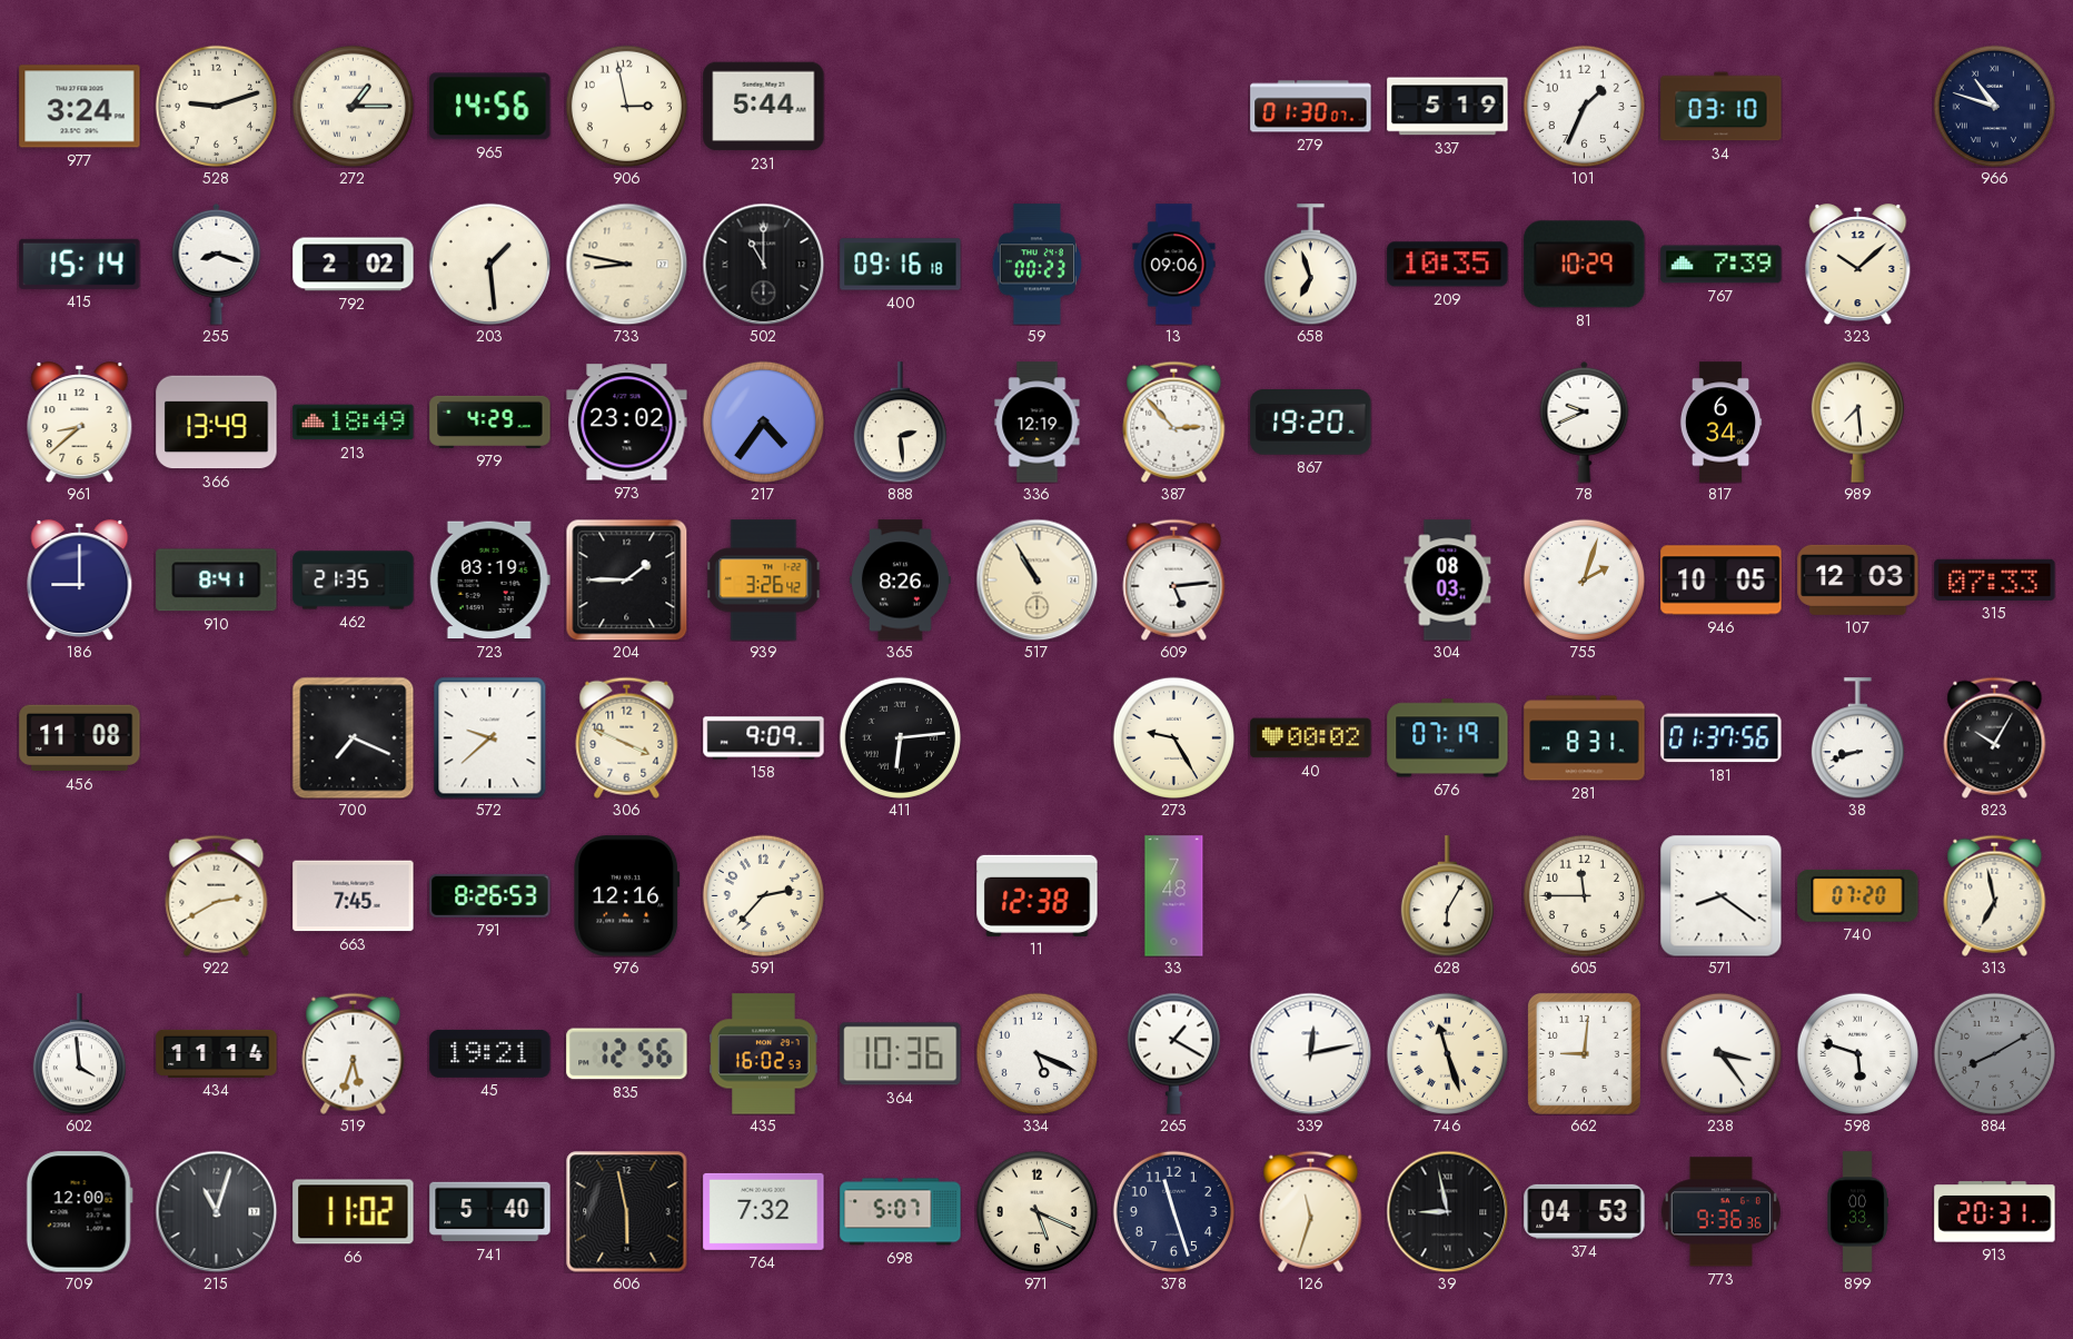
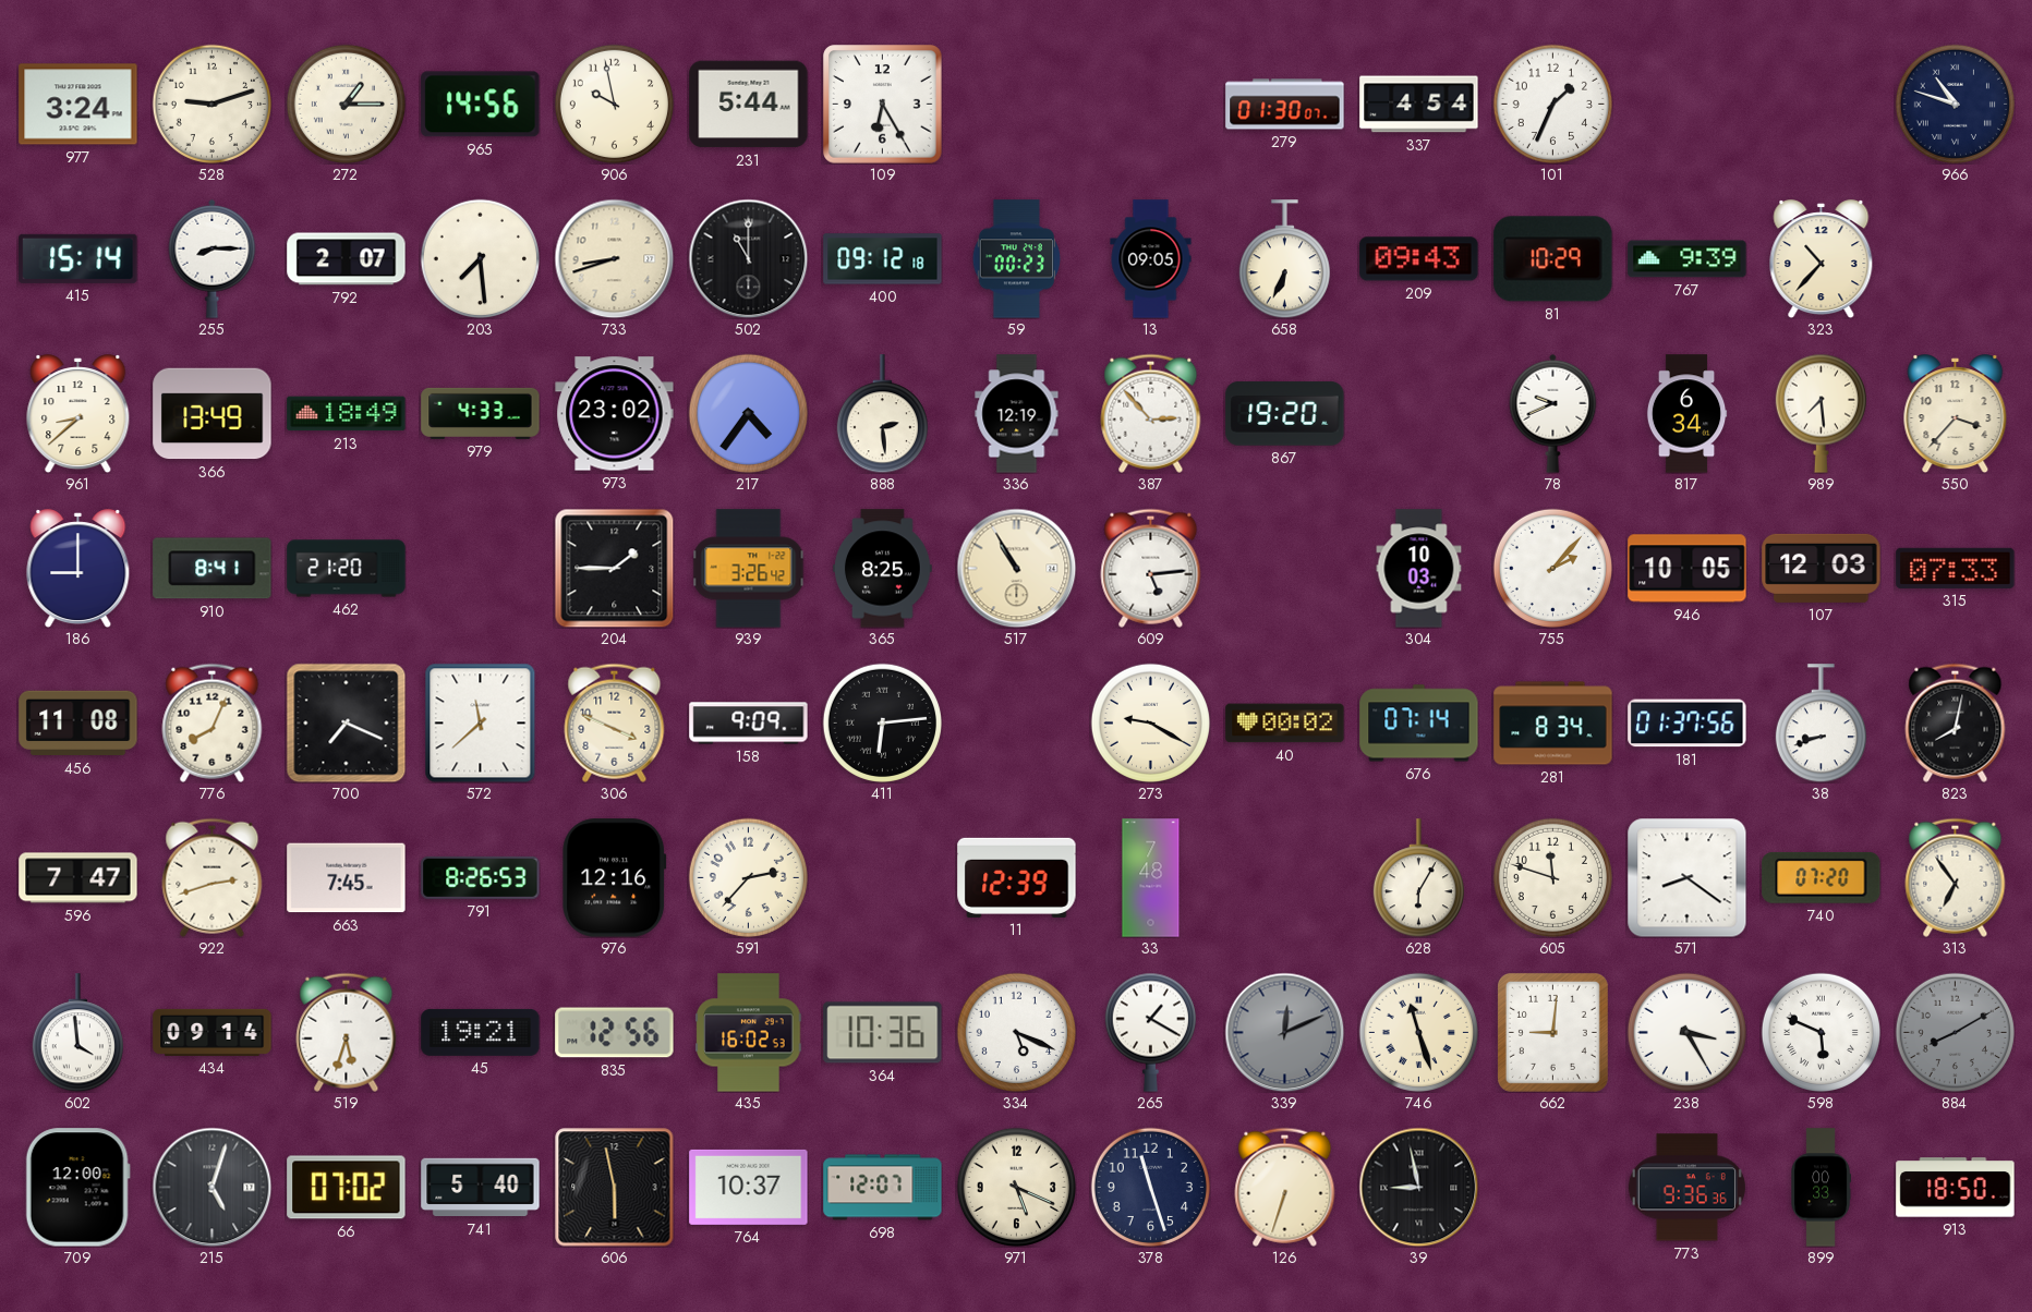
906: 2:58 -> 9:58 (614, 104)
109: none -> 6:25 (883, 105)
337: 5:19 -> 4:54 (1419, 105)
34: 03:10 -> none (1722, 107)
255: 8:18 -> 8:15 (213, 258)
792: 2:02 -> 2:07 (347, 259)
203: 1:29 -> 7:29 (480, 258)
733: 8:47 -> 8:42 (614, 258)
400: 09:16 -> 09:12 (883, 259)
13: 09:06 -> 09:05 (1151, 259)
658: 6:57 -> 6:34 (1284, 259)
209: 10:35 -> 09:43 (1419, 259)
767: 7:39 -> 9:39 (1688, 259)
323: 10:08 -> 10:37 (1822, 259)
979: 4:29 -> 4:33 (481, 413)
550: none -> 3:37 (1956, 414)
462: 21:35 -> 21:20 (347, 569)
723: 03:19 -> none (489, 581)
365: 8:26 -> 8:25 (883, 569)
304: 08:03 -> 10:03 (1419, 569)
755: 2:03 -> 2:07 (1552, 568)
776: none -> 8:04 (213, 722)
572: 9:38 -> 11:38 (481, 722)
273: 9:25 -> 9:20 (1150, 722)
676: 07:19 -> 07:14 (1419, 724)
281: 8:31 -> 8:34 (1553, 724)
823: 10:05 -> 8:02 (1956, 722)
596: none -> 7:47 (78, 878)
922: 2:40 -> 2:42 (213, 877)
11: 12:38 -> 12:39 (1017, 877)
605: 11:45 -> 11:48 (1552, 877)
313: 6:58 -> 6:54 (1956, 877)
434: 11:14 -> 09:14 (213, 1032)
339: 12:13 -> 12:11 (1284, 1032)
339 dial: white -> grey (1284, 1032)
238: 3:24 -> 3:25 (1686, 1032)
598: 5:48 -> 5:49 (1821, 1032)
215: 11:03 -> 5:03 (211, 1187)
66: 11:02 -> 07:02 (347, 1188)
764: 7:32 -> 10:37 (749, 1187)
698: 5:07 -> 12:07 (883, 1188)
126: 11:33 -> 6:33 (1285, 1187)
374: 04:53 -> none (1585, 1211)
913: 20:31 -> 18:50 (1956, 1188)
